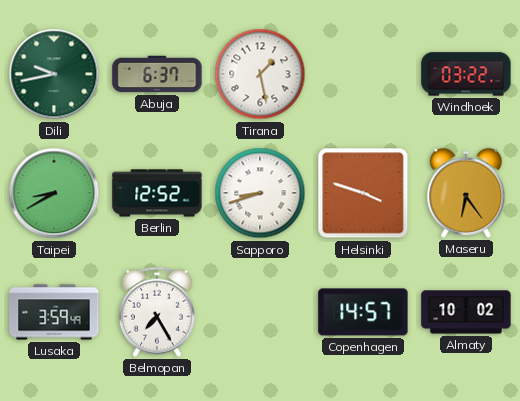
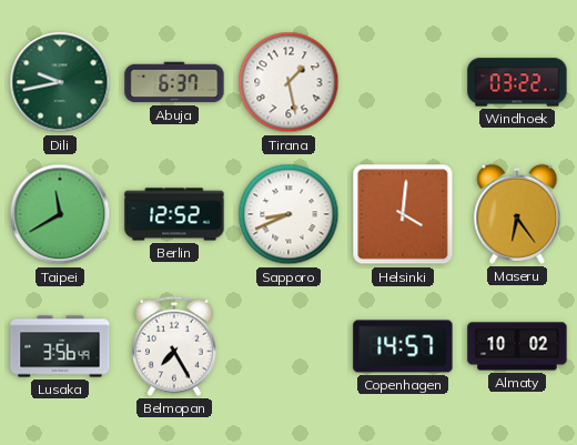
Taipei: 8:40 -> 11:40 (60, 214)
Sapporo: 8:42 -> 8:41 (288, 214)
Helsinki: 3:48 -> 4:01 (403, 214)
Lusaka: 3:59 -> 3:56 (60, 346)
